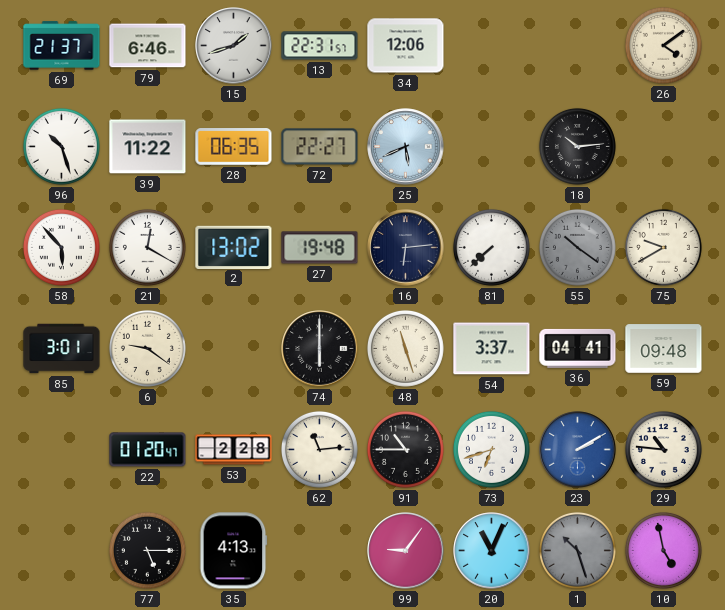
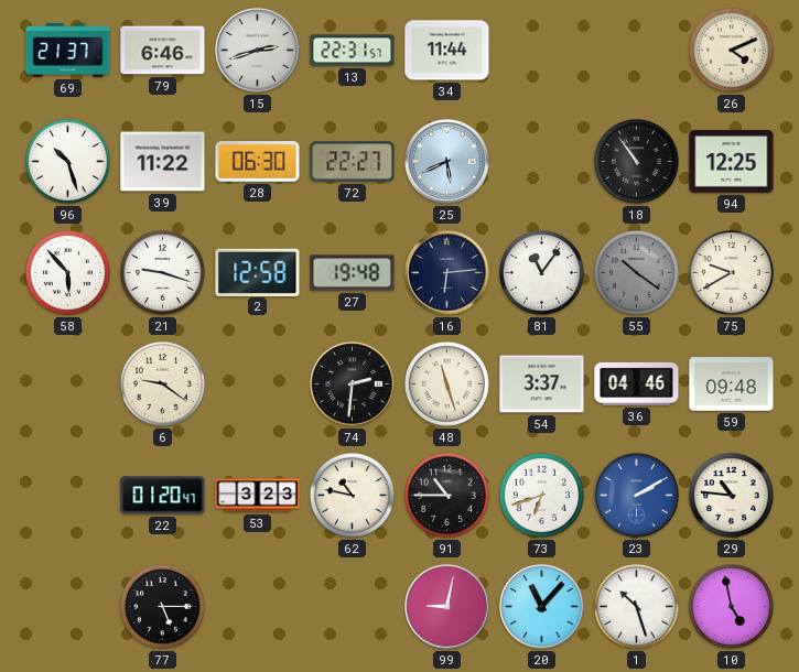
15: 1:42 -> 2:42 (258, 51)
34: 12:06 -> 11:44 (447, 51)
26: 4:09 -> 4:11 (731, 50)
28: 06:35 -> 06:30 (258, 162)
18: 10:14 -> 10:54 (636, 161)
94: none -> 12:25 (732, 161)
21: 12:20 -> 9:18 (162, 272)
2: 13:02 -> 12:58 (258, 272)
81: 7:38 -> 11:06 (541, 272)
85: 3:01 -> none (62, 349)
74: 6:00 -> 2:31 (353, 384)
36: 04:41 -> 04:46 (637, 383)
53: 2:28 -> 3:23 (258, 496)
62: 11:14 -> 10:47 (352, 495)
35: 4:13 -> none (234, 551)
99: 9:06 -> 9:02 (447, 607)
20: 11:04 -> 11:07 (542, 607)
1 dial: grey -> white (636, 606)
